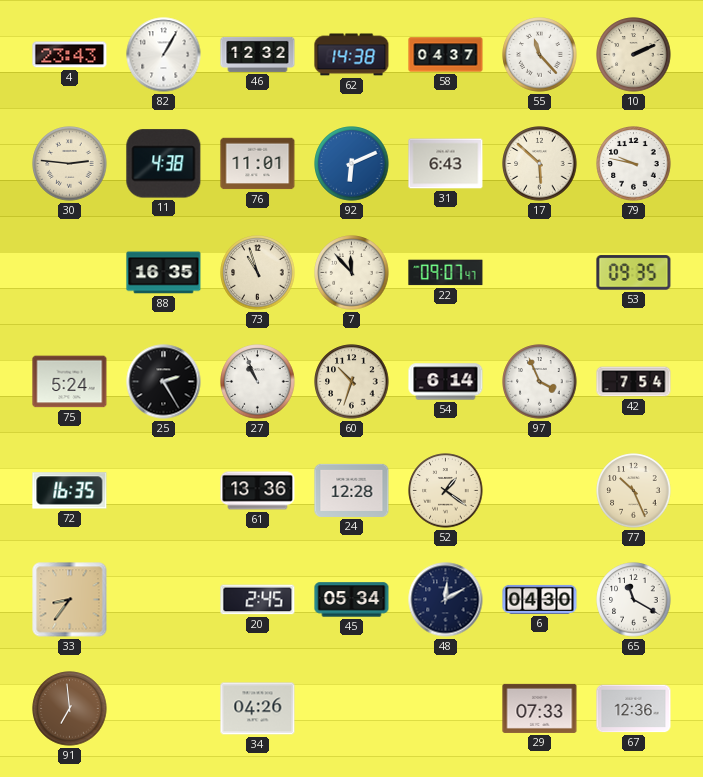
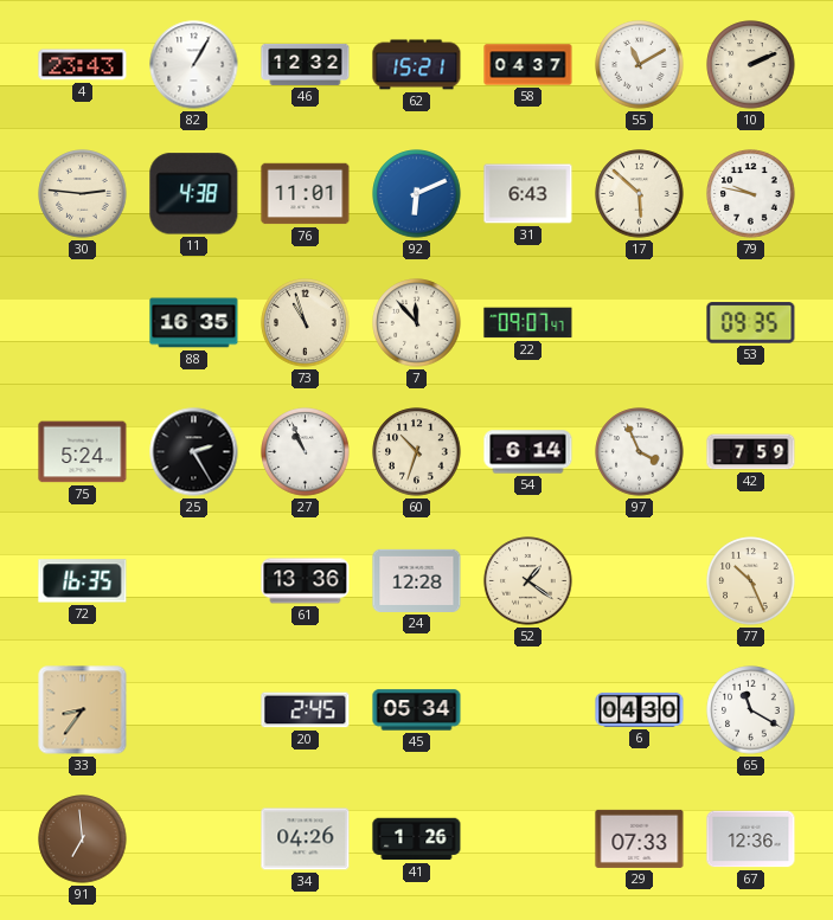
62: 14:38 -> 15:21 (417, 65)
55: 11:23 -> 11:10 (640, 65)
42: 7:54 -> 7:59 (751, 452)
48: 12:10 -> none (446, 600)
41: none -> 1:26 (417, 839)
